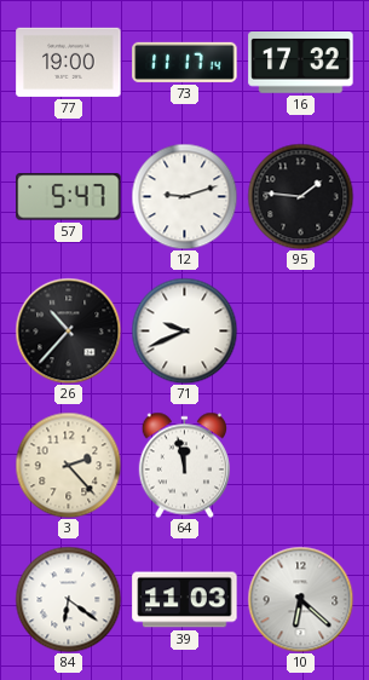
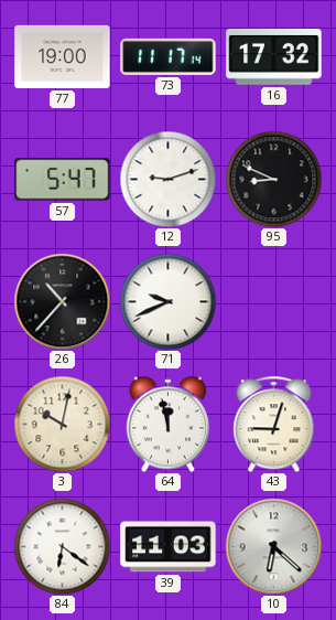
95: 1:46 -> 8:49 (273, 179)
3: 2:23 -> 10:02 (62, 424)
43: none -> 9:03 (274, 424)
